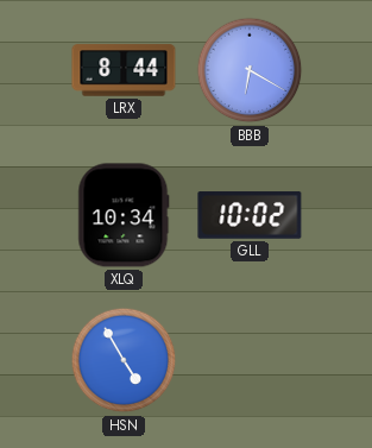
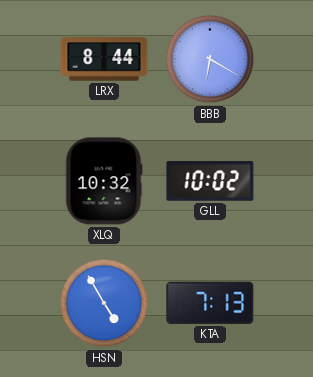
XLQ: 10:34 -> 10:32 (104, 181)
KTA: none -> 7:13 (210, 303)
